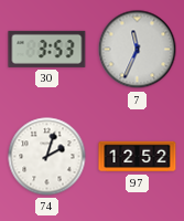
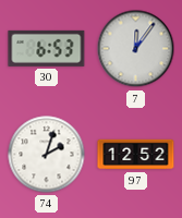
30: 3:53 -> 6:53 (47, 48)
7: 11:34 -> 12:06 (136, 49)
